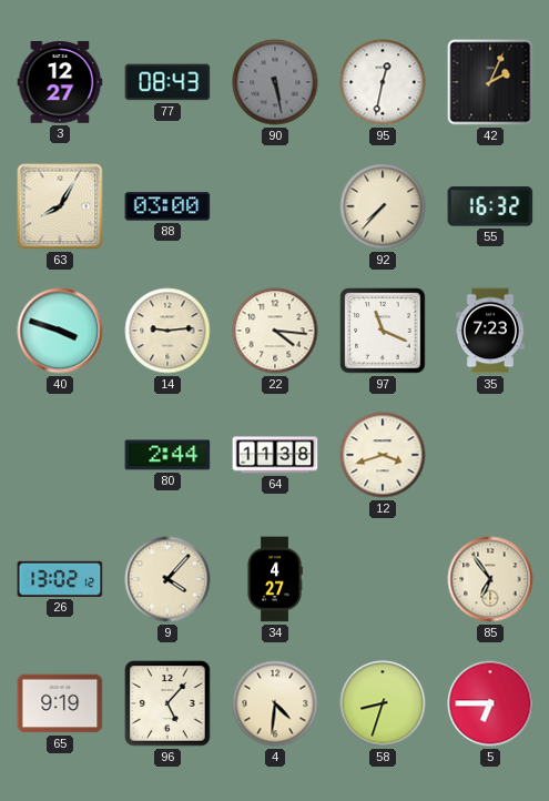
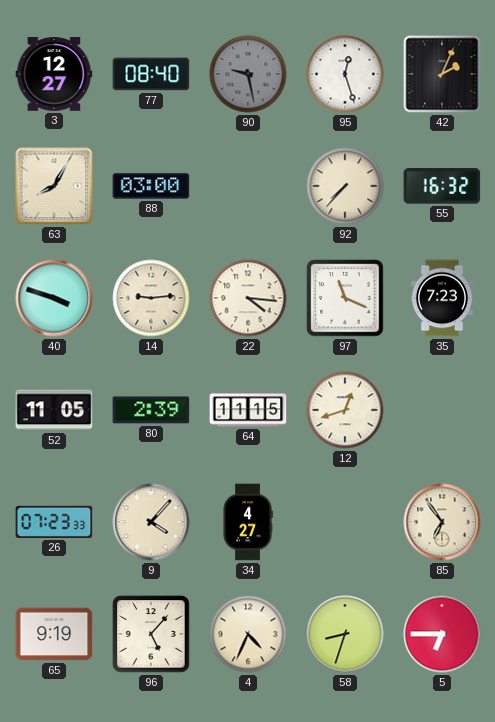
77: 08:43 -> 08:40 (151, 74)
90: 5:28 -> 9:28 (248, 74)
95: 12:32 -> 12:27 (345, 74)
52: none -> 11:05 (54, 410)
80: 2:44 -> 2:39 (151, 410)
64: 11:38 -> 11:15 (248, 410)
12: 3:42 -> 12:42 (345, 410)
26: 13:02 -> 07:23 (54, 522)
4: 4:31 -> 4:34 (248, 634)
